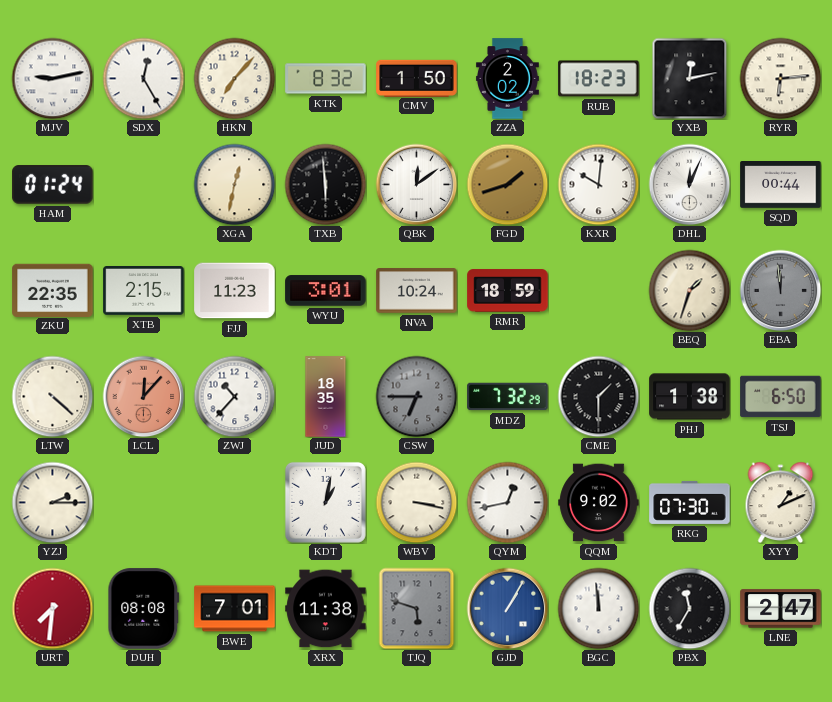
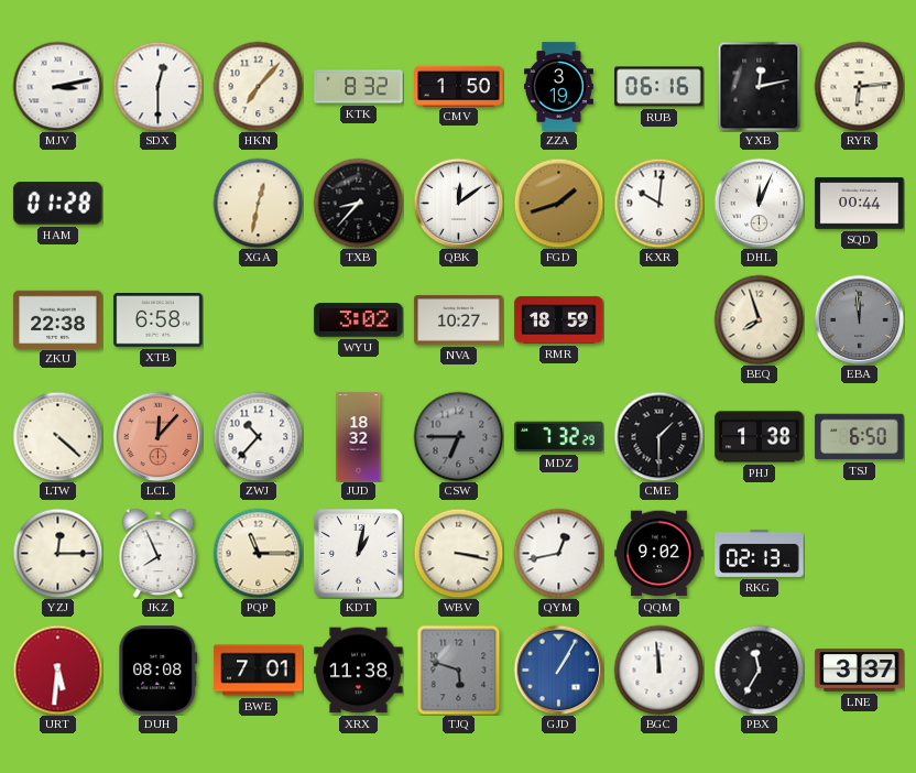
MJV: 9:13 -> 3:13 (57, 86)
SDX: 12:25 -> 12:30 (157, 86)
ZZA: 2:02 -> 3:19 (558, 87)
RUB: 18:23 -> 06:16 (659, 87)
HAM: 01:24 -> 01:28 (58, 204)
TXB: 5:59 -> 8:37 (358, 203)
ZKU: 22:35 -> 22:38 (58, 319)
XTB: 2:15 -> 6:58 (159, 320)
FJJ: 11:23 -> none (235, 291)
WYU: 3:01 -> 3:02 (359, 320)
NVA: 10:24 -> 10:27 (459, 320)
BEQ: 1:33 -> 7:57 (759, 319)
JUD: 18:35 -> 18:32 (359, 437)
YZJ: 2:15 -> 12:15 (57, 553)
JKZ: none -> 7:56 (159, 553)
PQP: none -> 11:15 (258, 553)
RKG: 07:30 -> 02:13 (760, 553)
XYY: 1:11 -> none (781, 502)
URT: 7:31 -> 5:31 (57, 669)
LNE: 2:47 -> 3:37 (860, 671)
